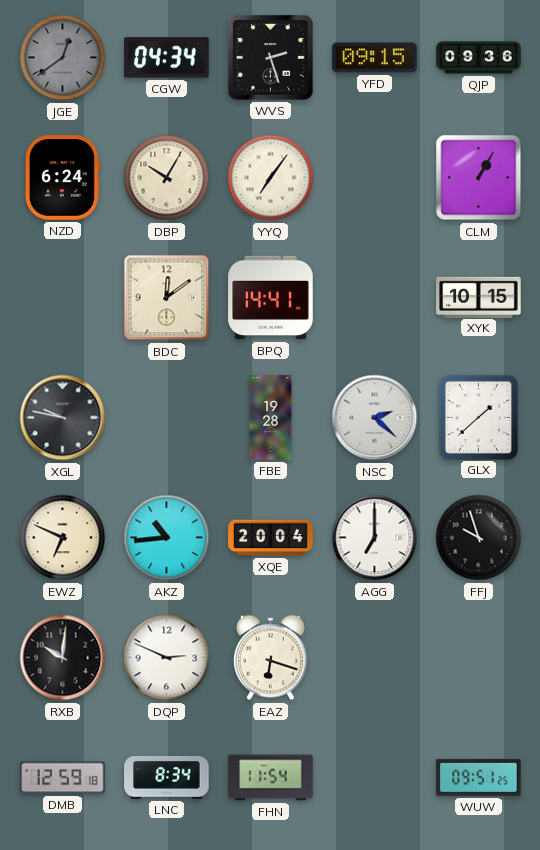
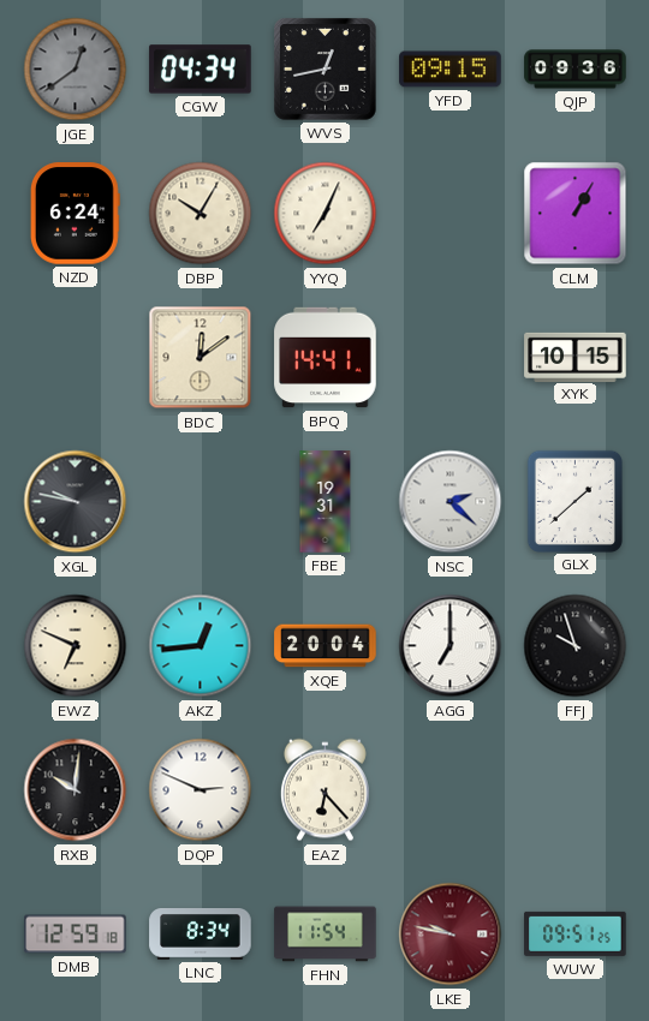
WVS: 2:27 -> 12:43 (326, 70)
YYQ: 7:06 -> 7:04 (326, 214)
FBE: 19:28 -> 19:31 (326, 502)
AKZ: 10:44 -> 12:44 (201, 646)
EAZ: 6:18 -> 6:23 (324, 790)
LKE: none -> 9:47 (451, 935)
